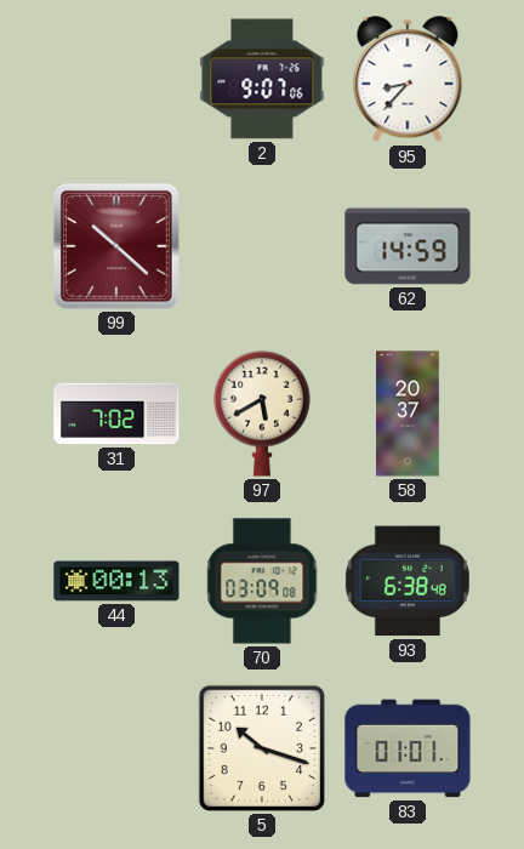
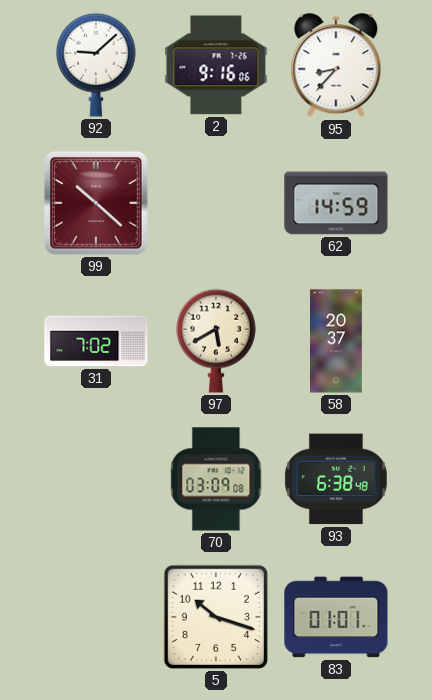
92: none -> 9:08 (96, 65)
2: 9:07 -> 9:16 (216, 65)
44: 00:13 -> none (116, 581)
